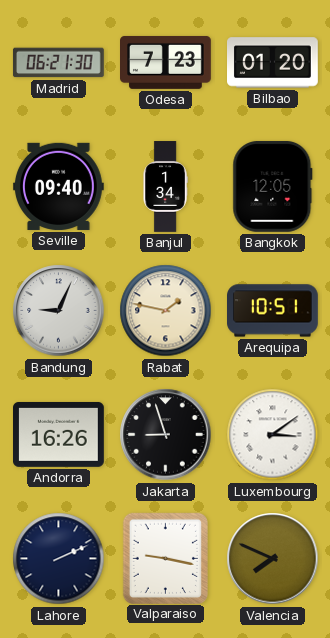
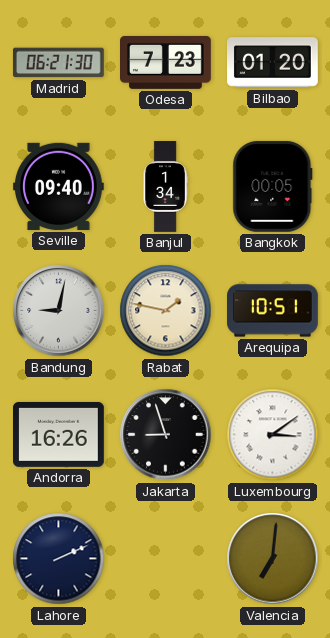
Bangkok: 12:05 -> 00:05 (273, 187)
Bandung: 9:04 -> 9:02 (59, 311)
Valparaiso: 9:17 -> none (165, 558)
Valencia: 7:49 -> 7:01 (273, 559)
